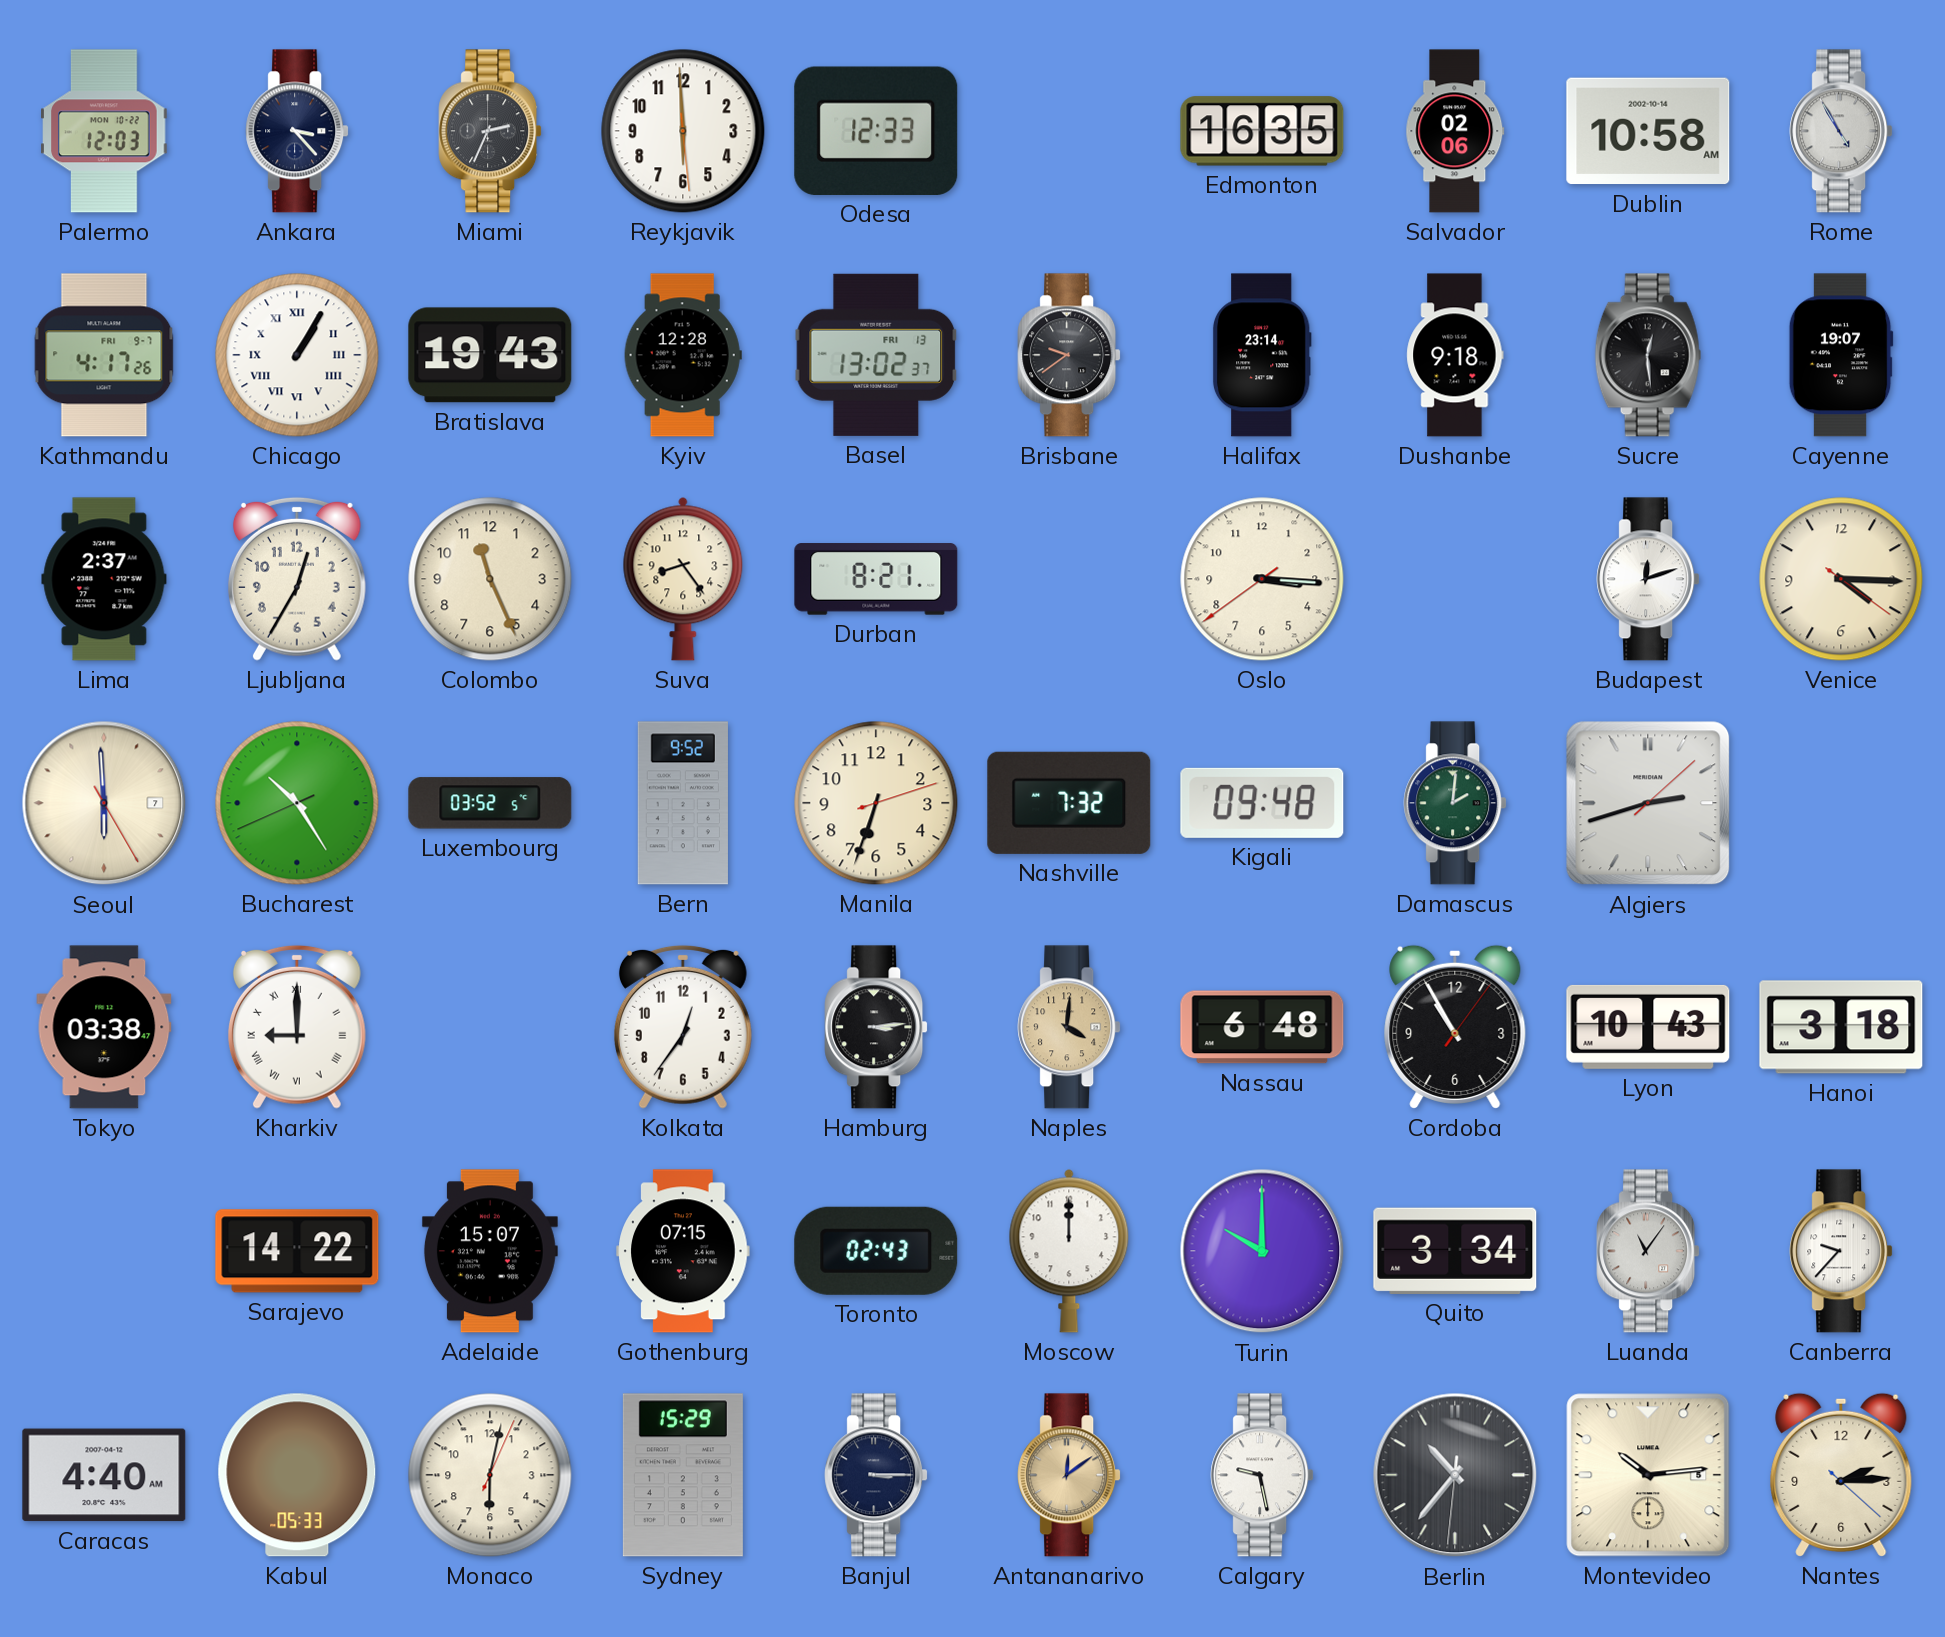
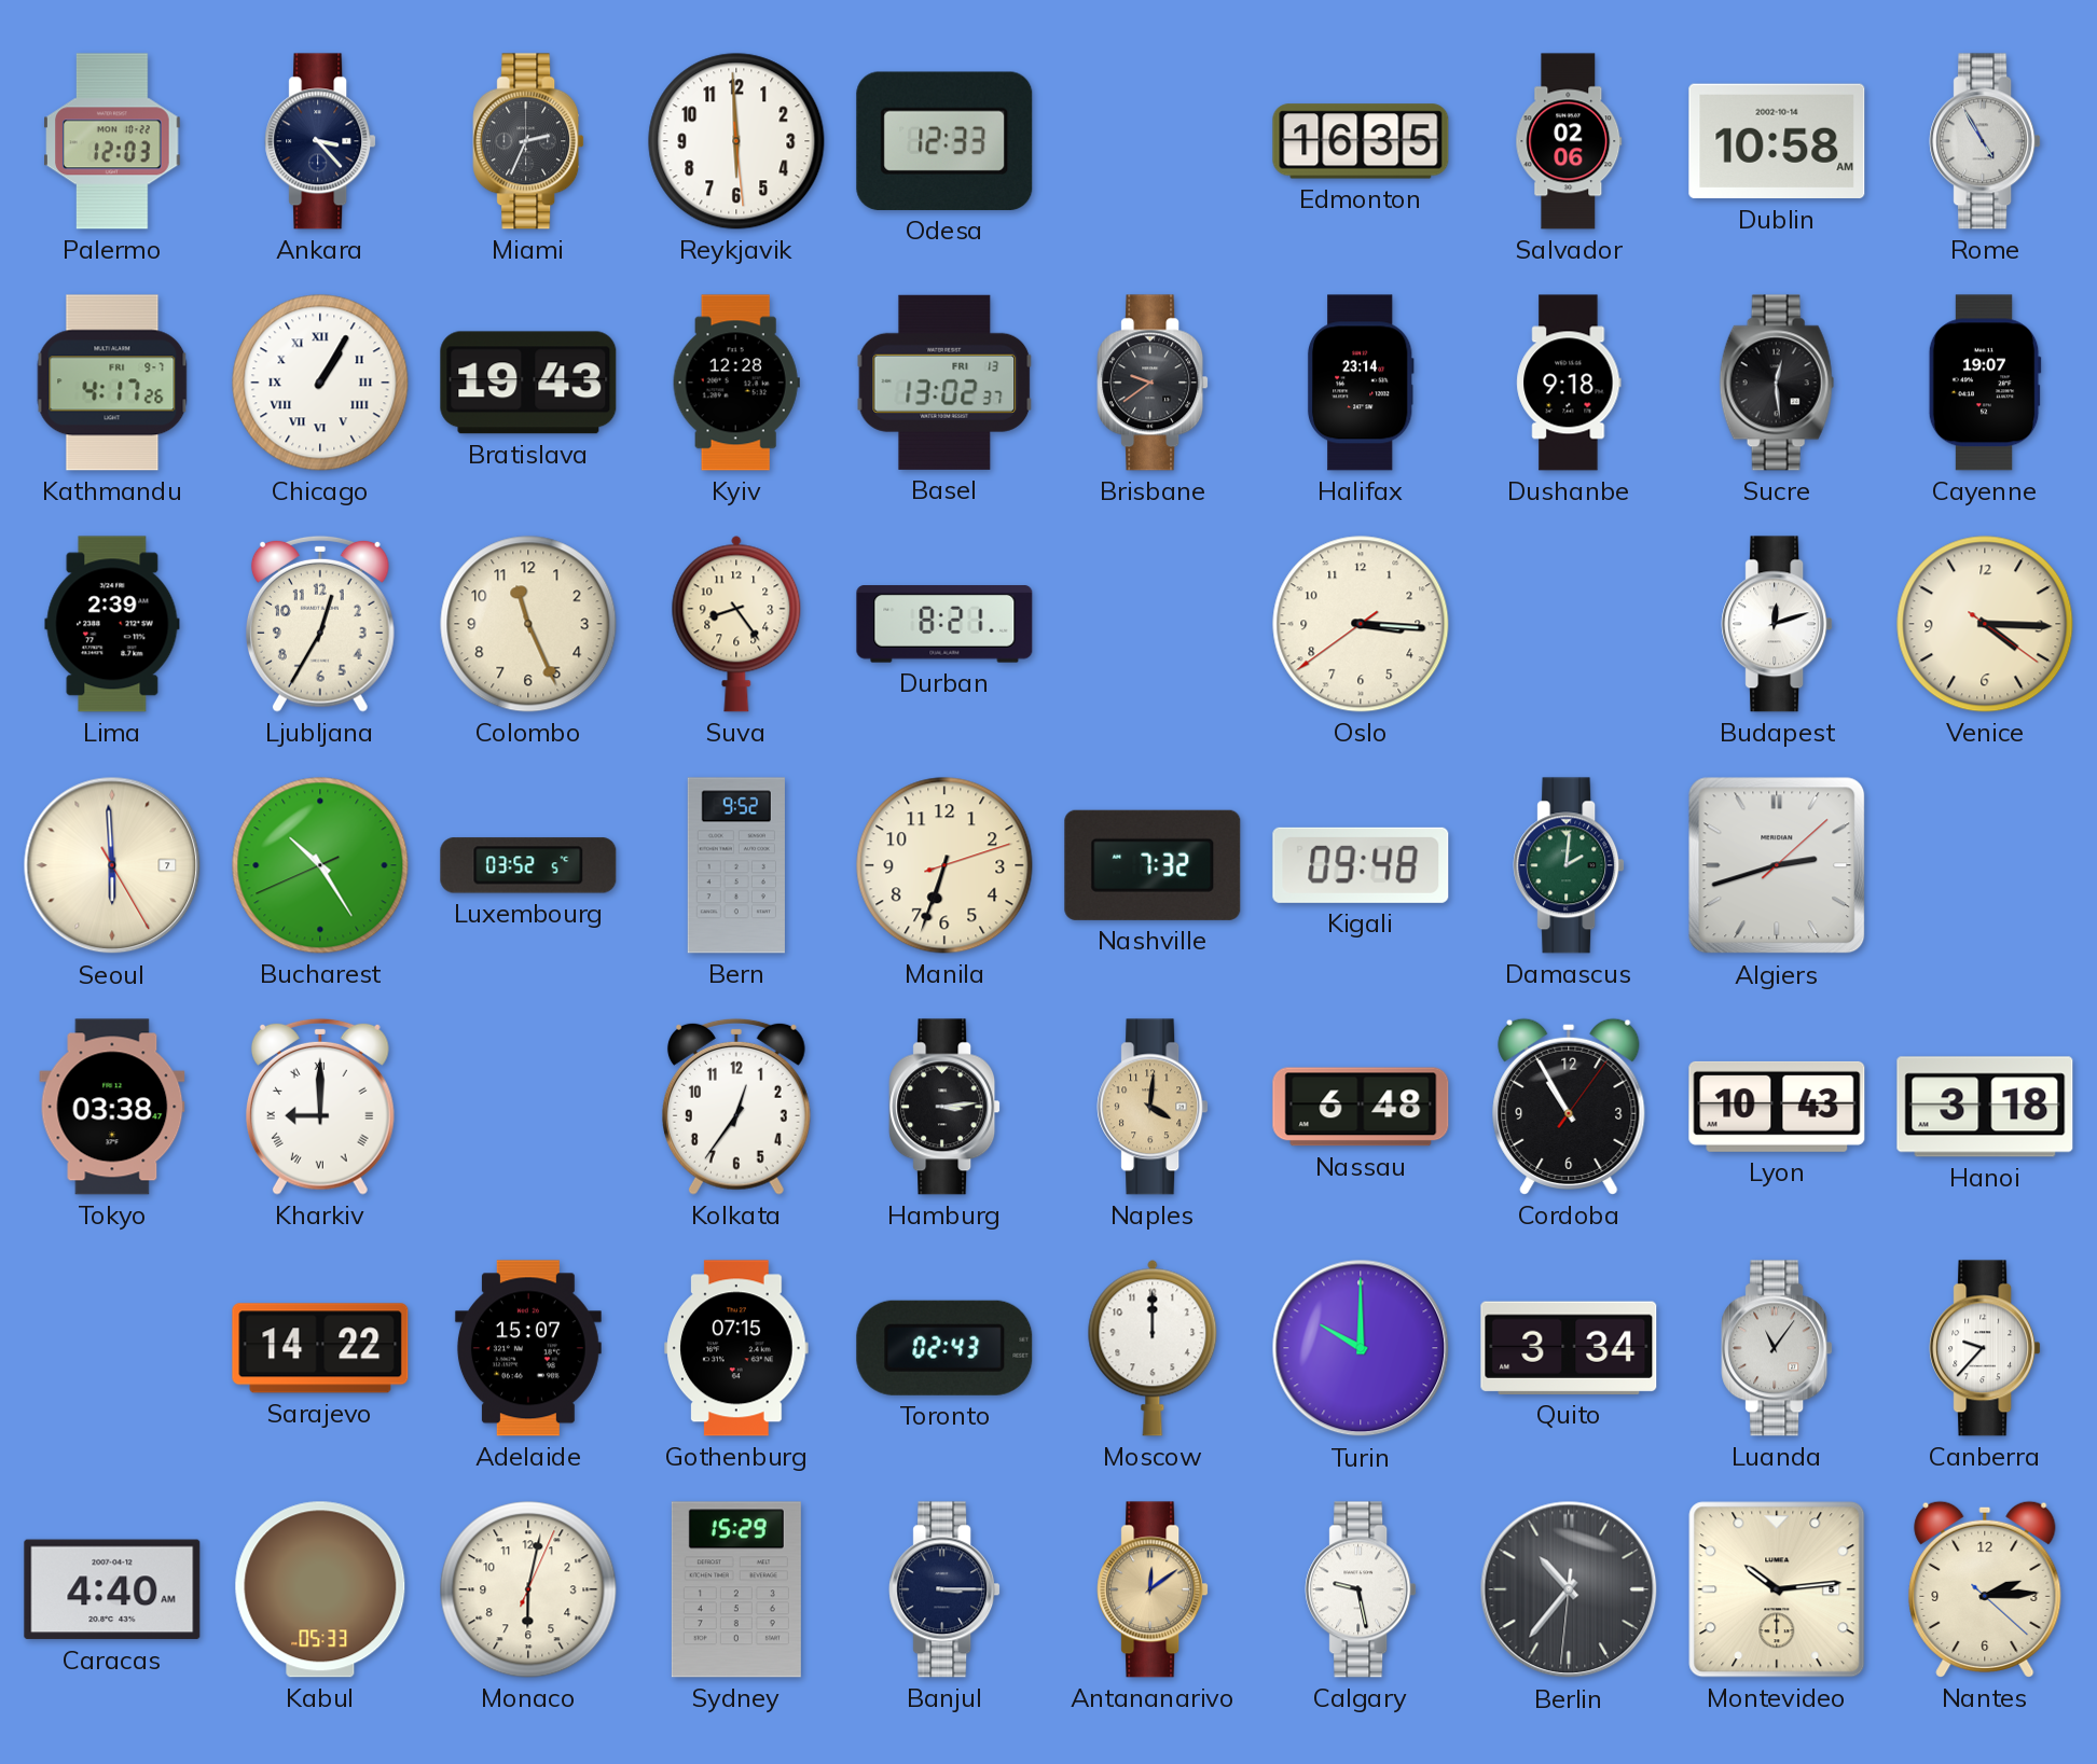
Lima: 2:37 -> 2:39 (112, 624)
